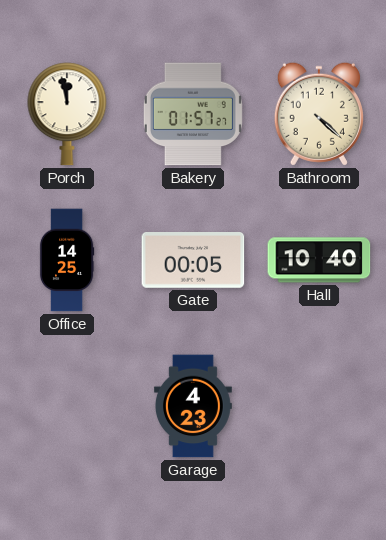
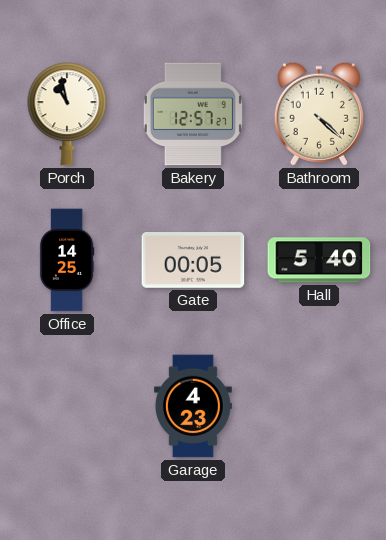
Porch: 11:58 -> 10:58 (67, 114)
Bakery: 01:57 -> 12:57 (193, 114)
Hall: 10:40 -> 5:40 (319, 260)
